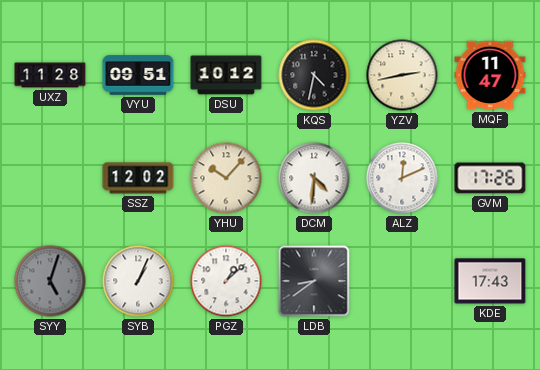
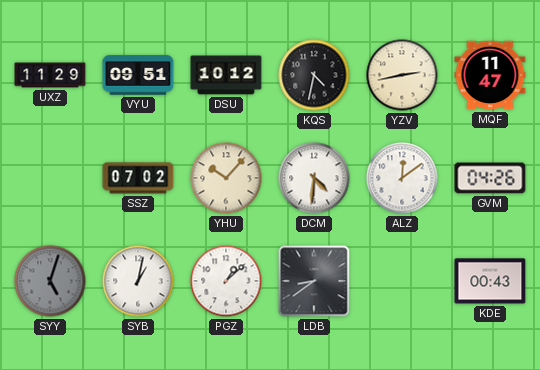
UXZ: 11:28 -> 11:29 (50, 75)
SSZ: 12:02 -> 07:02 (138, 178)
ALZ: 12:11 -> 12:09 (402, 178)
GVM: 17:26 -> 04:26 (490, 178)
SYB: 1:04 -> 1:02 (138, 281)
KDE: 17:43 -> 00:43 (490, 281)
